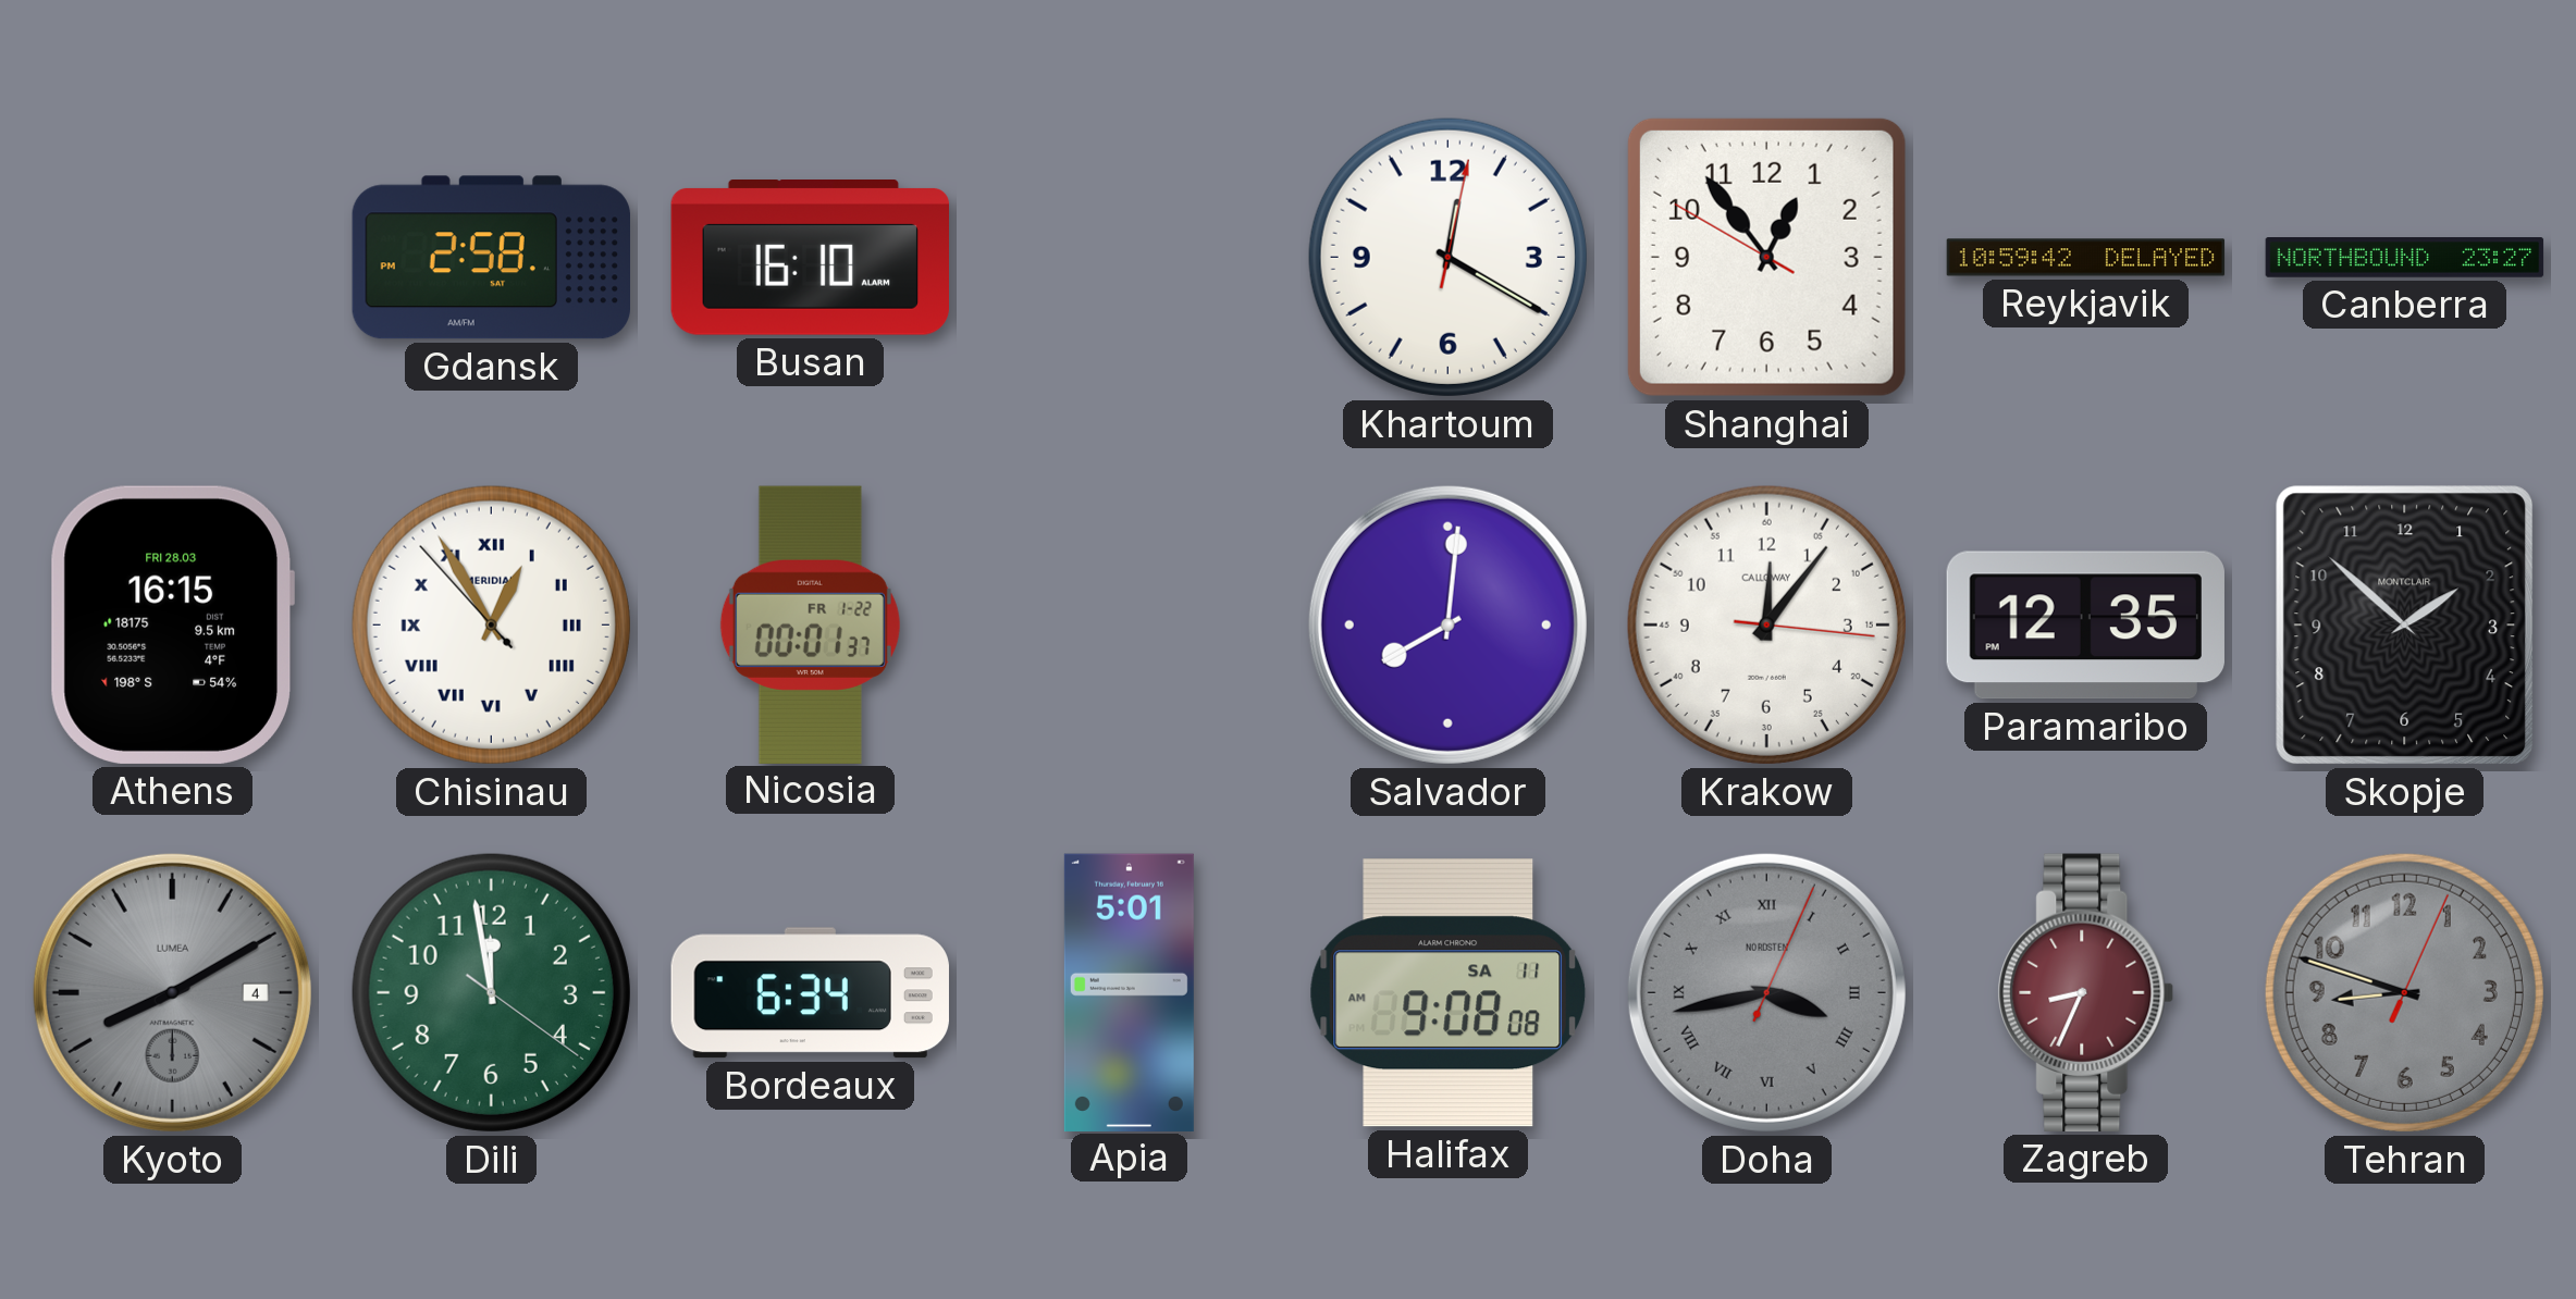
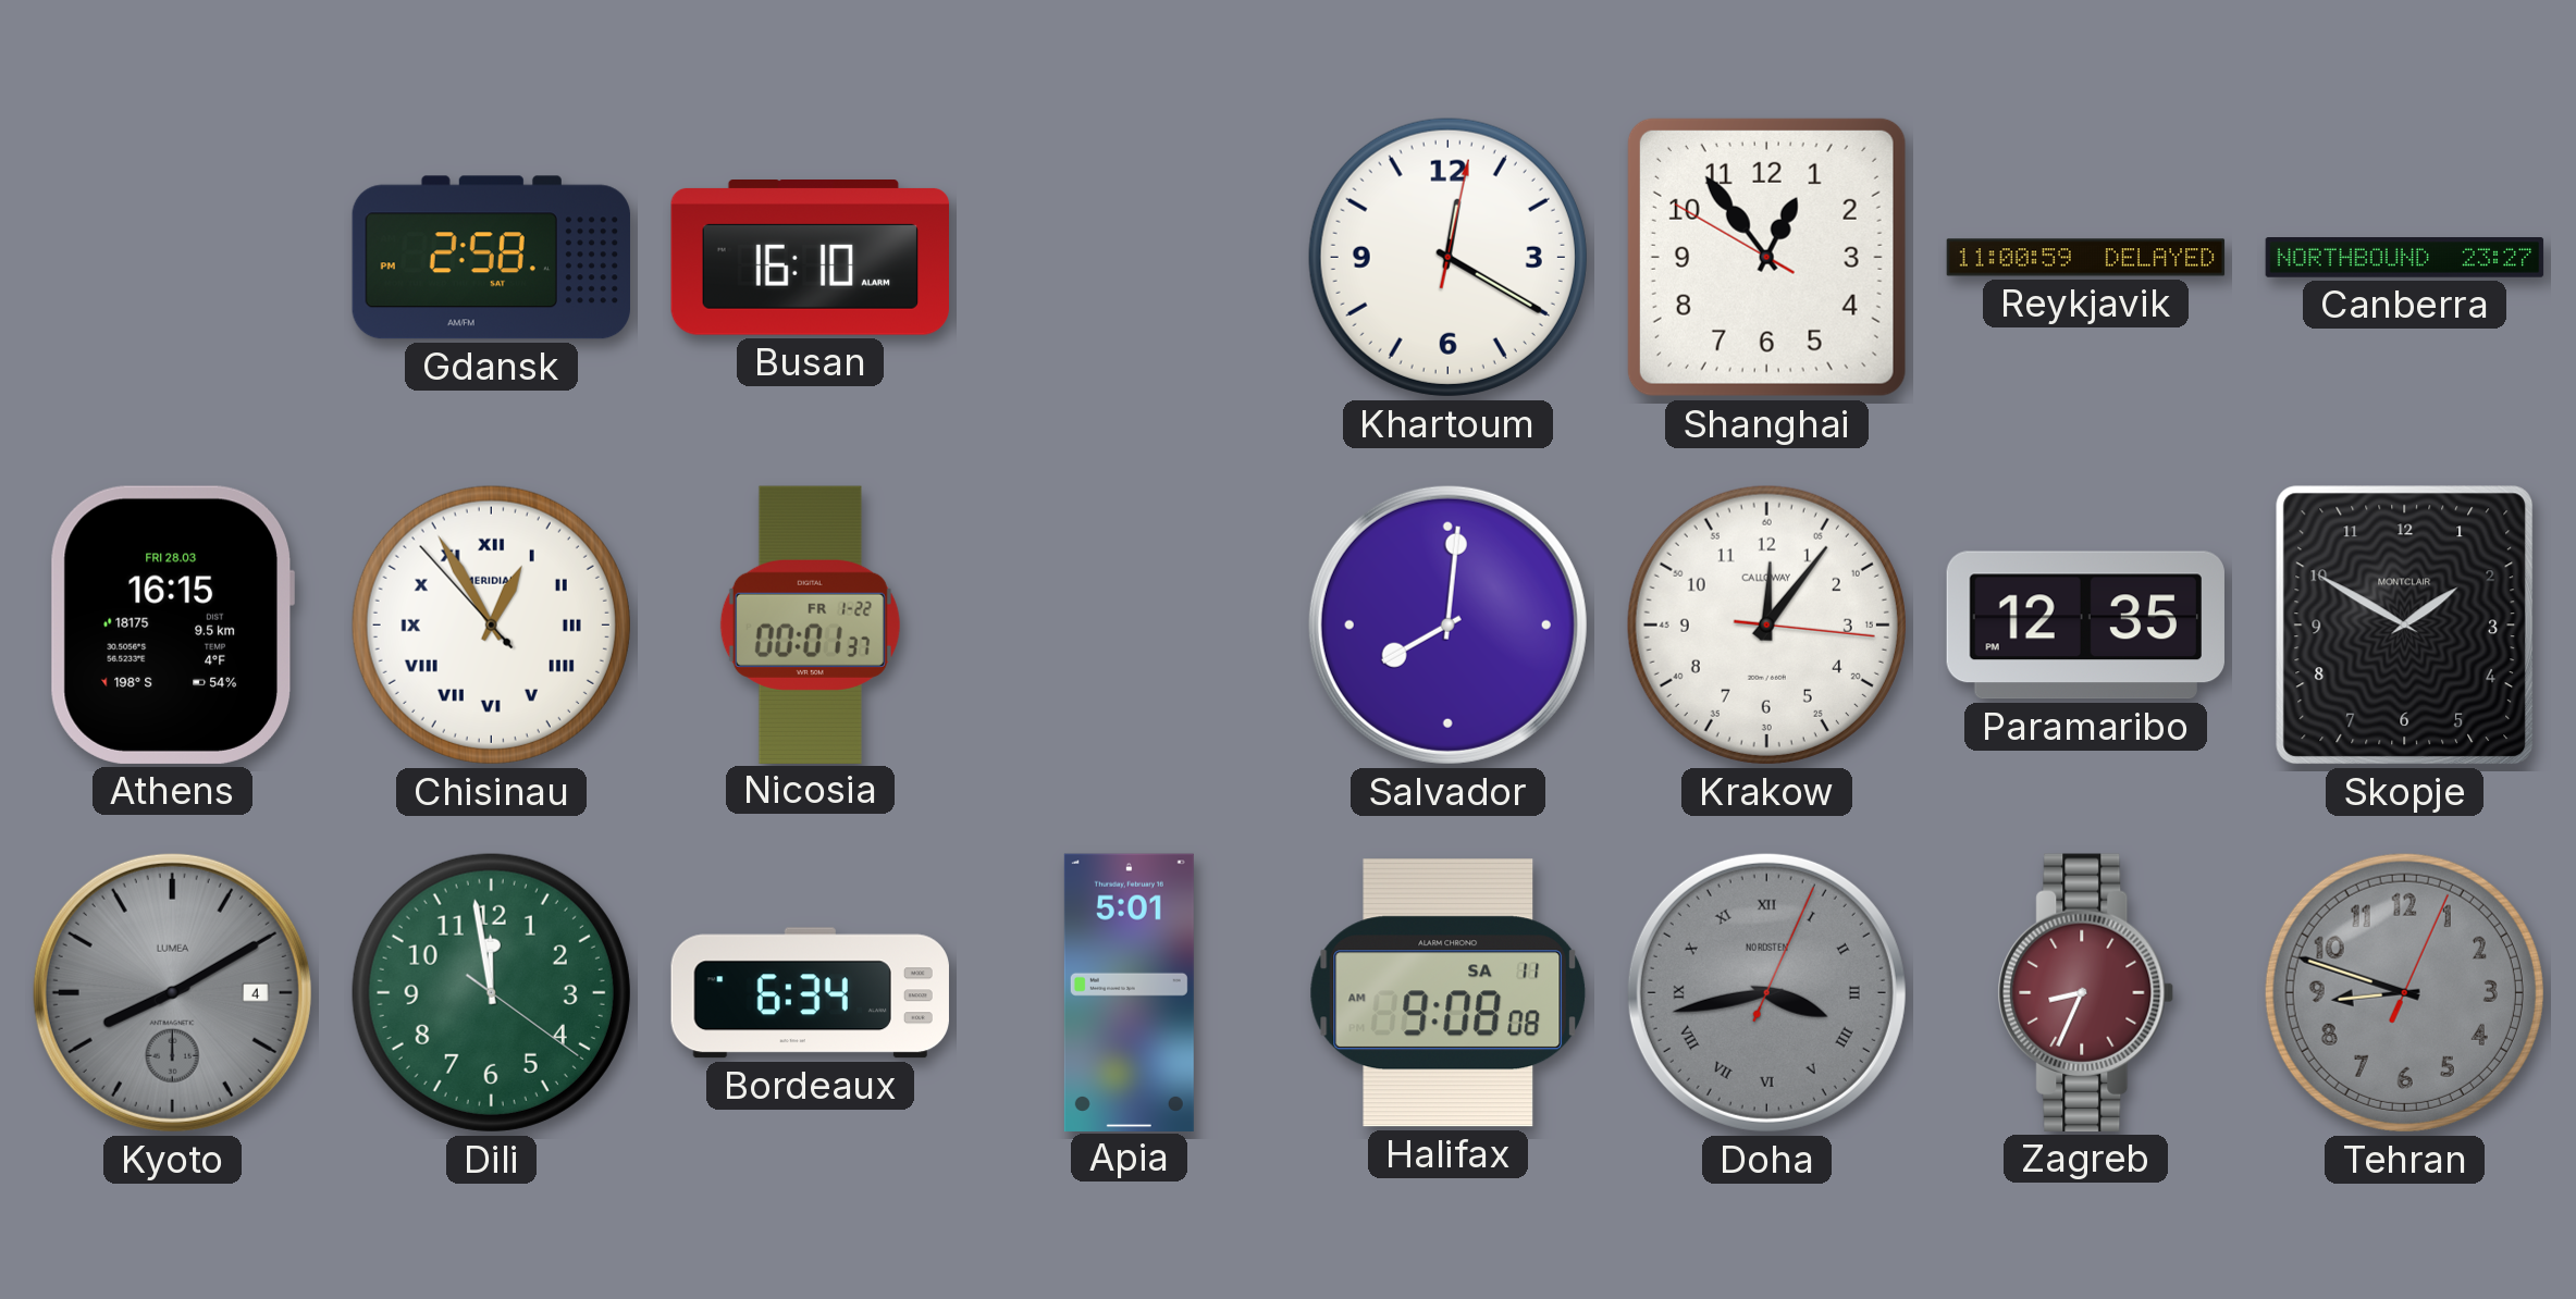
Reykjavik: 10:59 -> 11:00 (2086, 258)
Skopje: 1:52 -> 1:50 (2405, 626)
